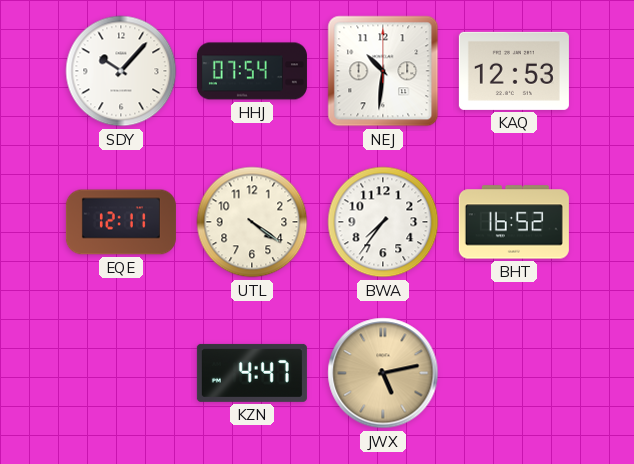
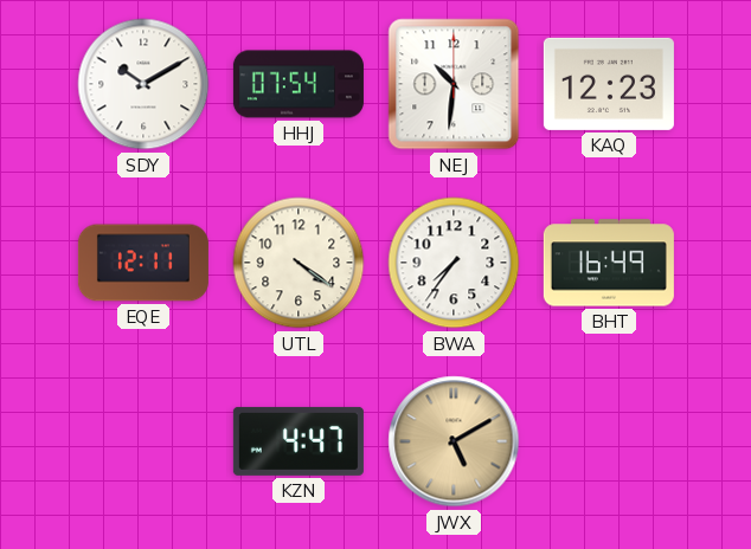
SDY: 10:07 -> 10:10 (143, 84)
KAQ: 12:53 -> 12:23 (609, 84)
BHT: 16:52 -> 16:49 (609, 263)
JWX: 5:13 -> 5:10 (454, 441)
